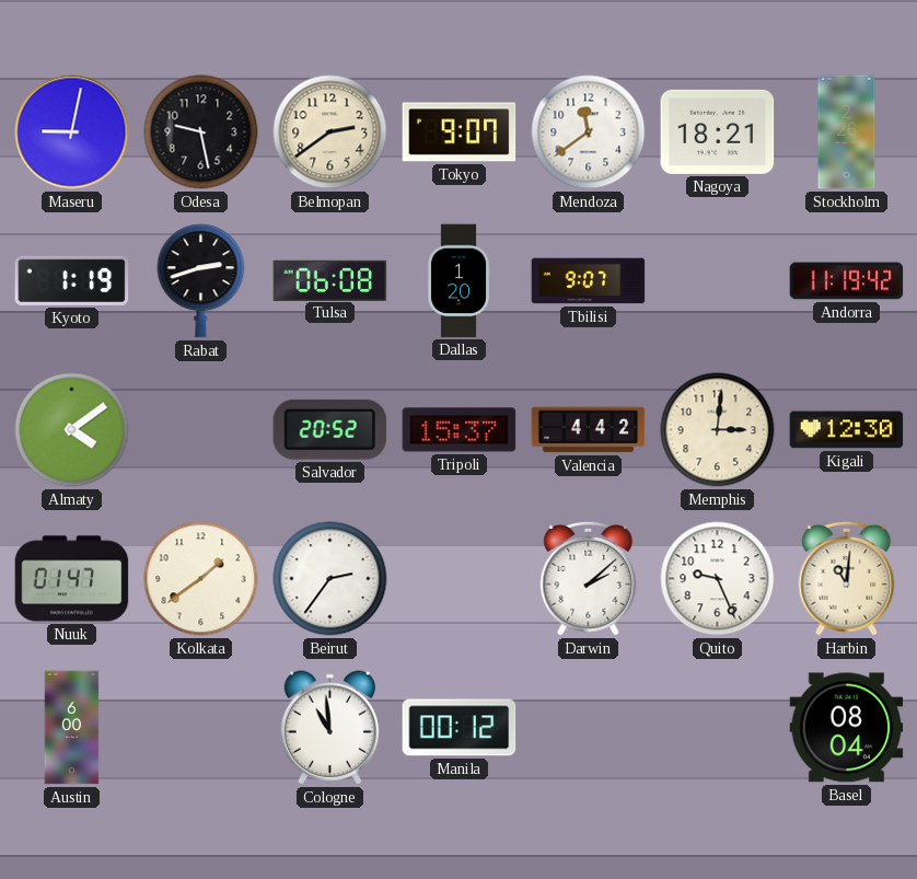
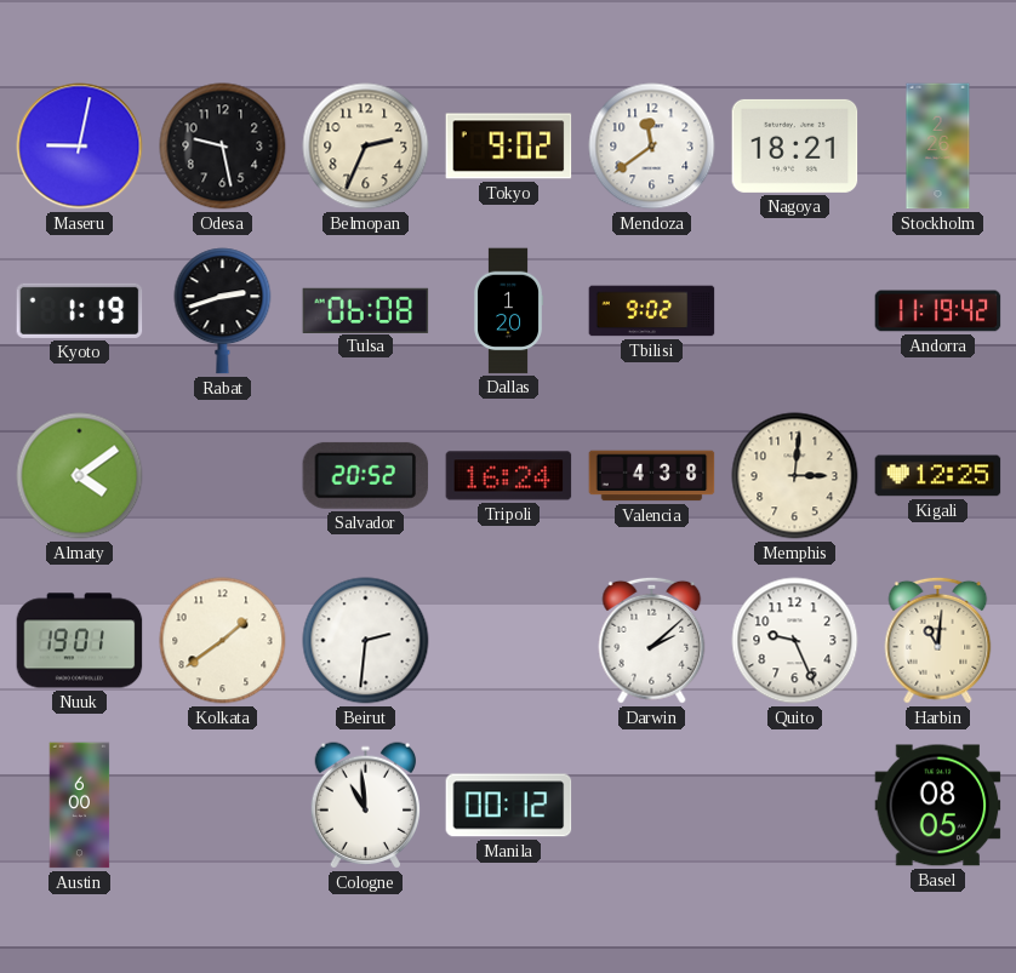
Belmopan: 2:39 -> 2:34 (366, 147)
Tokyo: 9:07 -> 9:02 (509, 147)
Tbilisi: 9:07 -> 9:02 (652, 311)
Tripoli: 15:37 -> 16:24 (509, 476)
Valencia: 4:42 -> 4:38 (652, 476)
Kigali: 12:30 -> 12:25 (938, 476)
Nuuk: 01:47 -> 19:01 (80, 641)
Beirut: 2:36 -> 2:31 (366, 641)
Basel: 08:04 -> 08:05 (938, 806)
